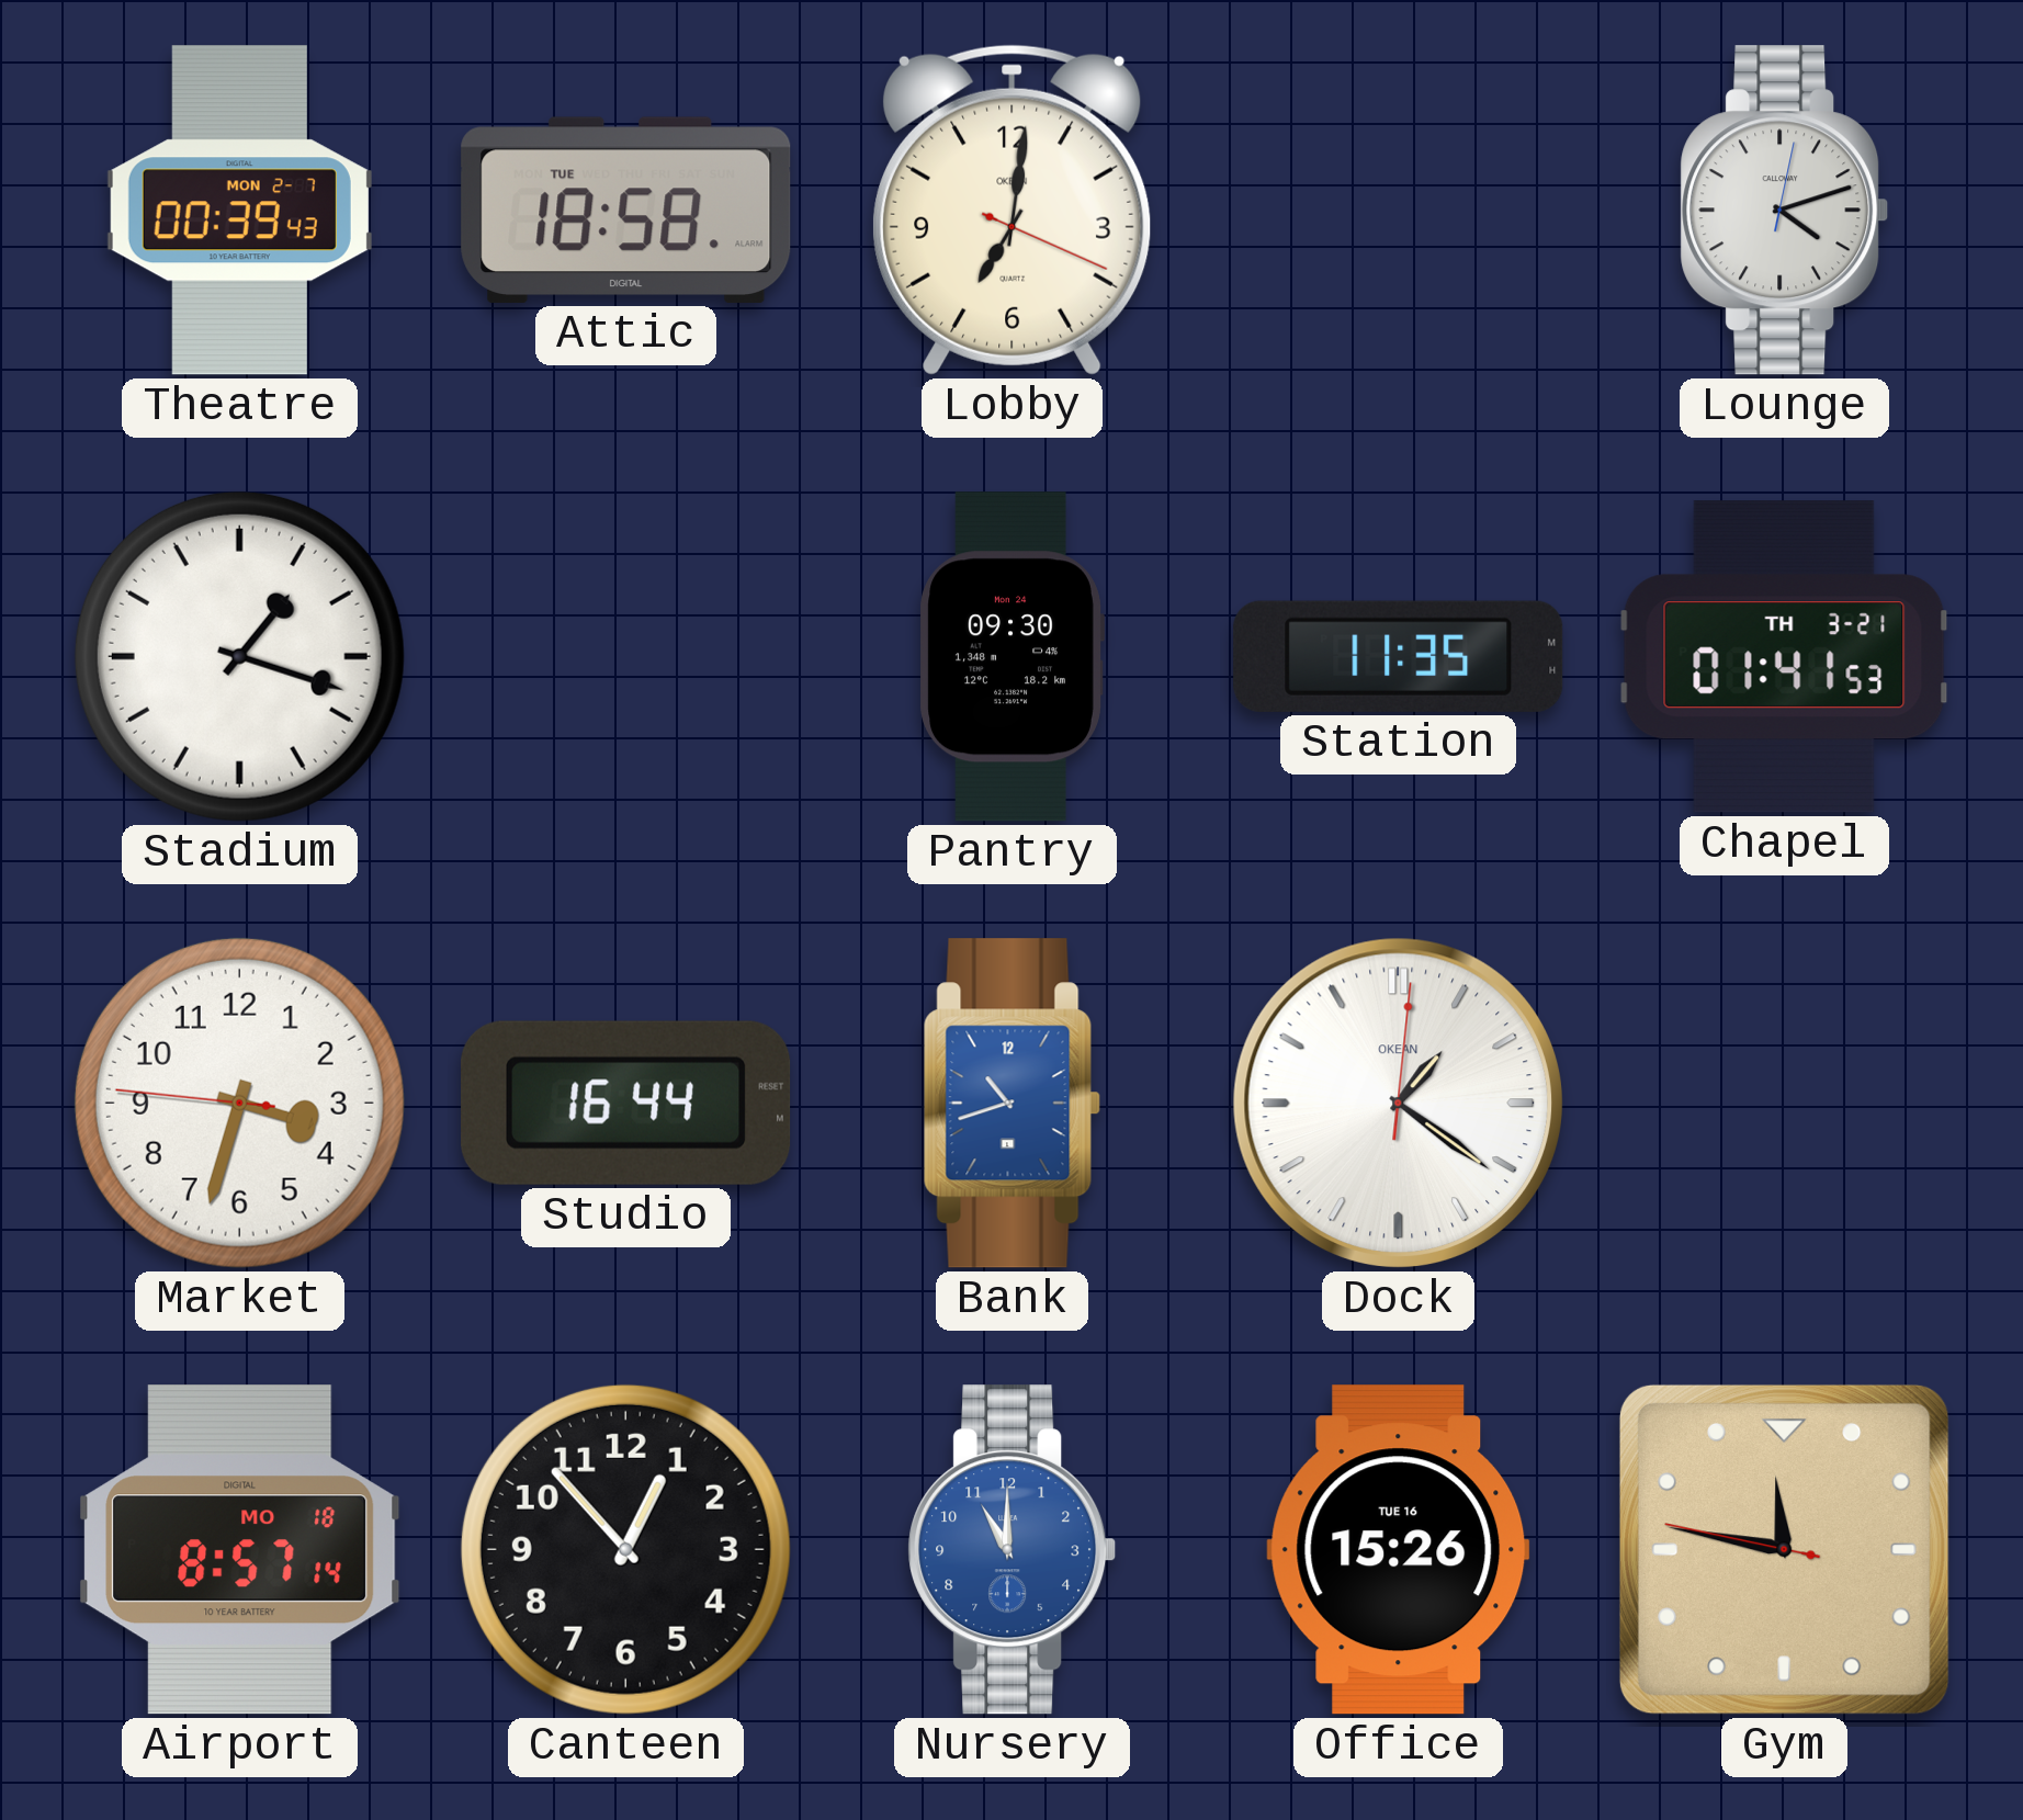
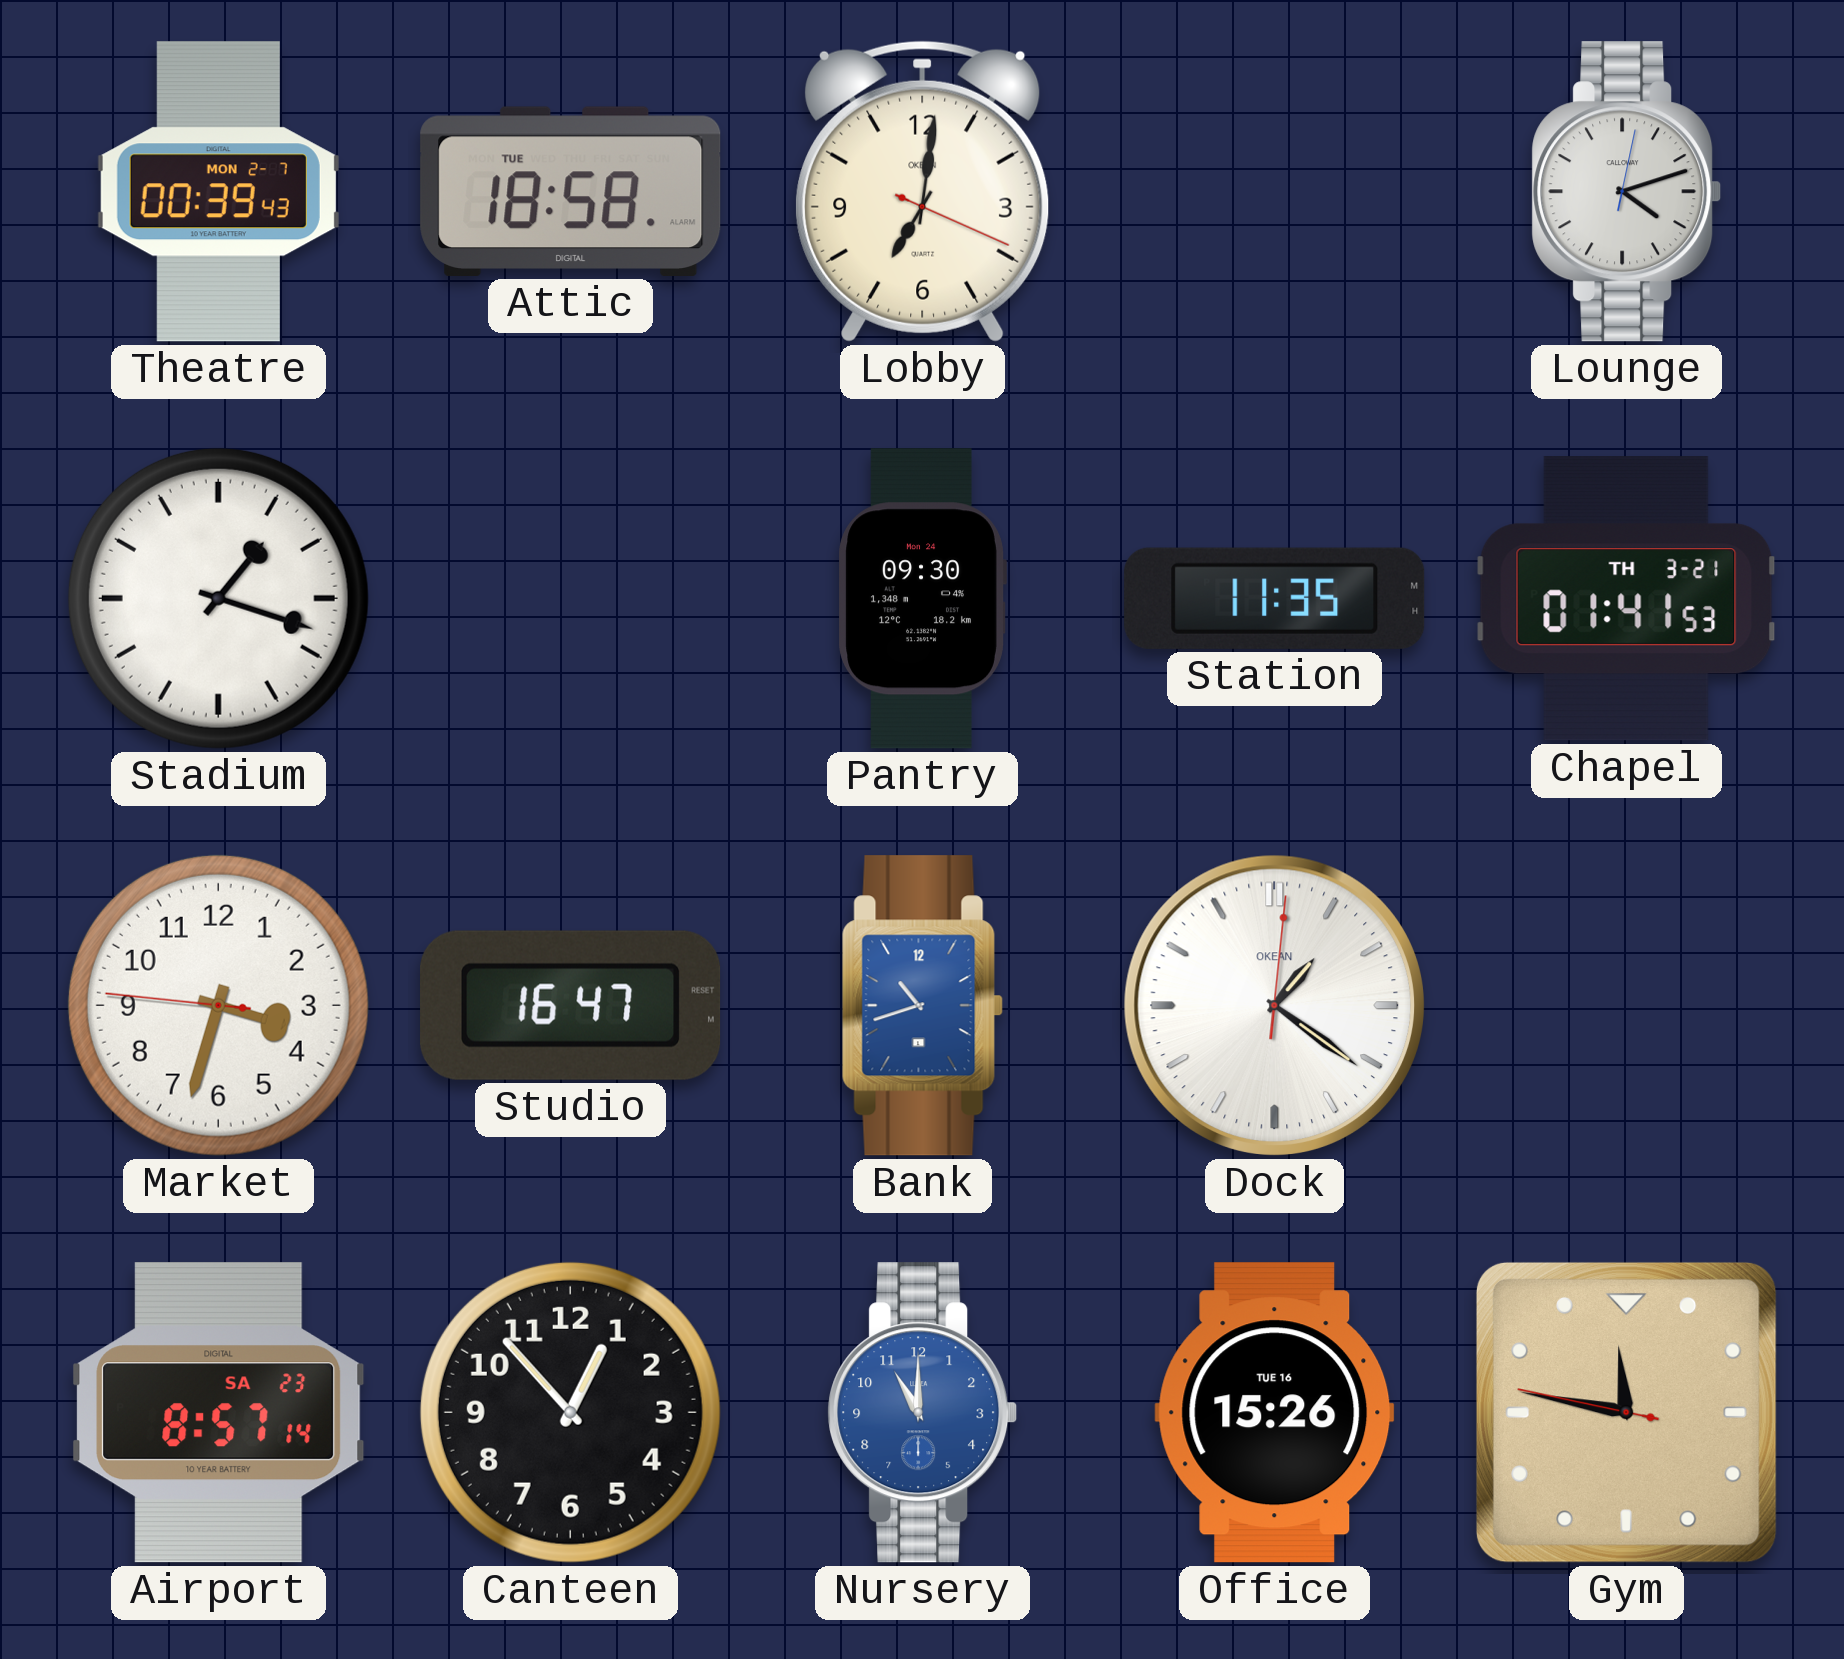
Studio: 16:44 -> 16:47 (571, 1005)
Airport date: MO 18 -> SA 23 (219, 1413)
